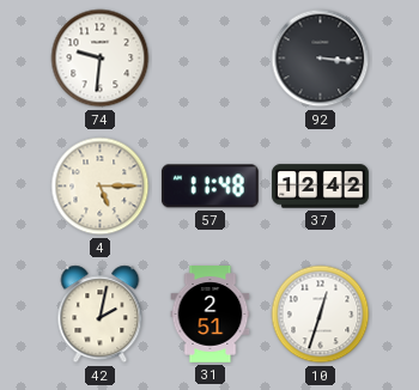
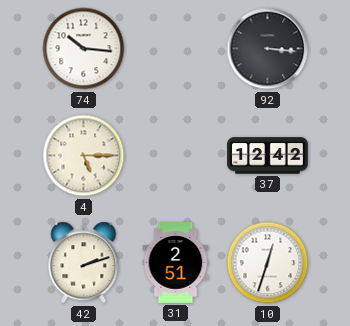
74: 9:31 -> 10:16 (84, 49)
57: 11:48 -> none (209, 187)
42: 2:02 -> 2:12 (84, 263)
